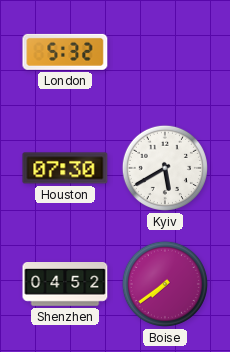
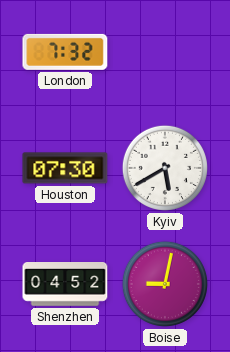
London: 5:32 -> 7:32 (65, 52)
Boise: 7:39 -> 9:02 (165, 284)
